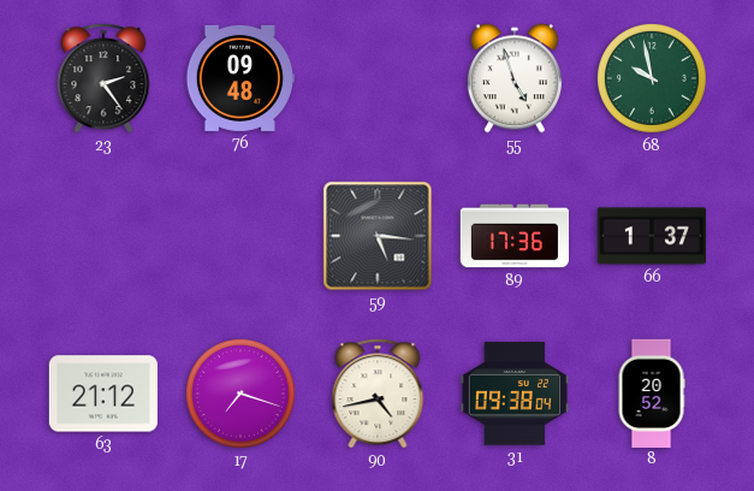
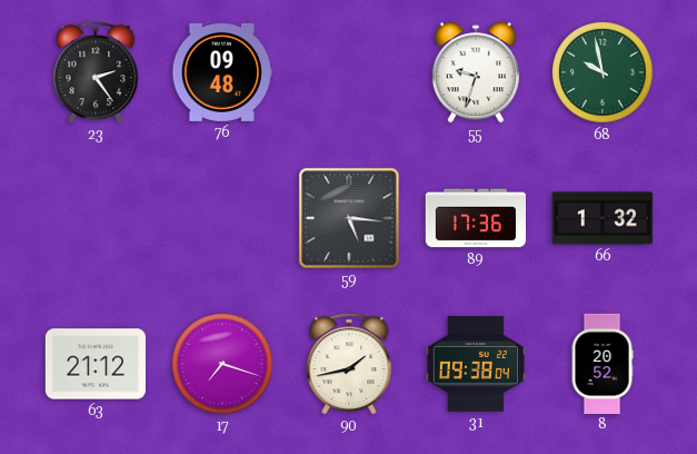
55: 4:57 -> 9:33 (476, 72)
66: 1:37 -> 1:32 (601, 218)
90: 4:43 -> 1:43 (349, 364)
